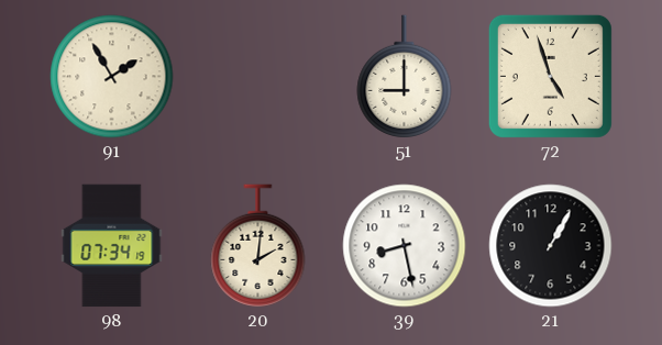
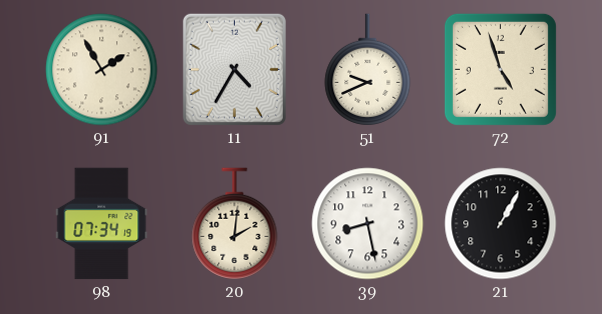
11: none -> 4:35 (234, 69)
51: 9:00 -> 9:41 (368, 70)
